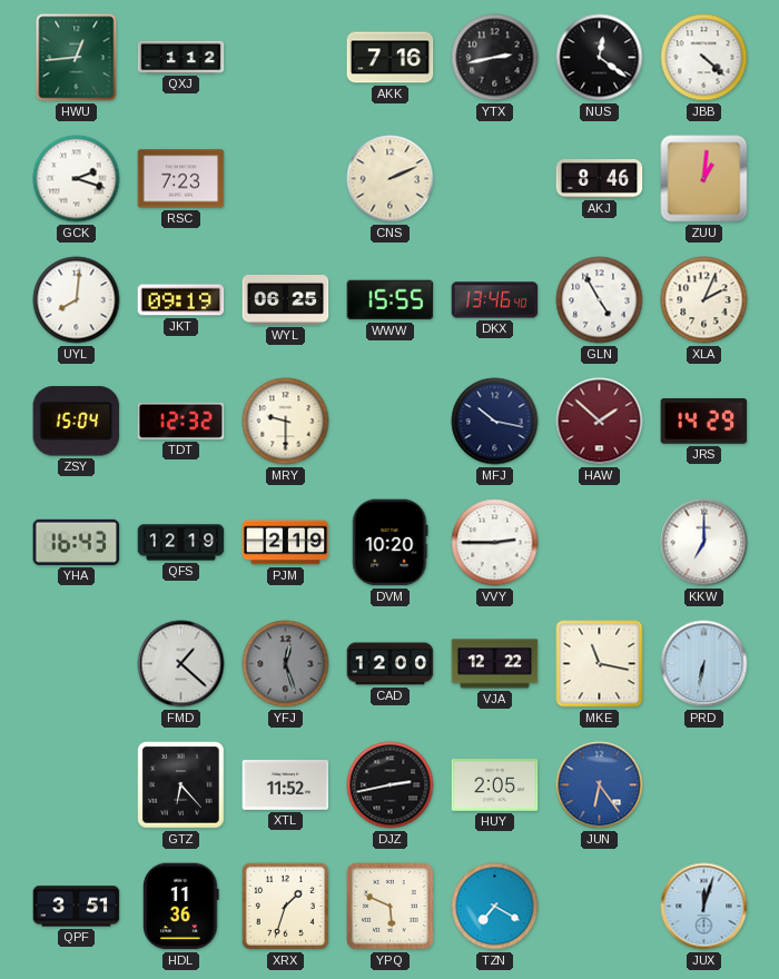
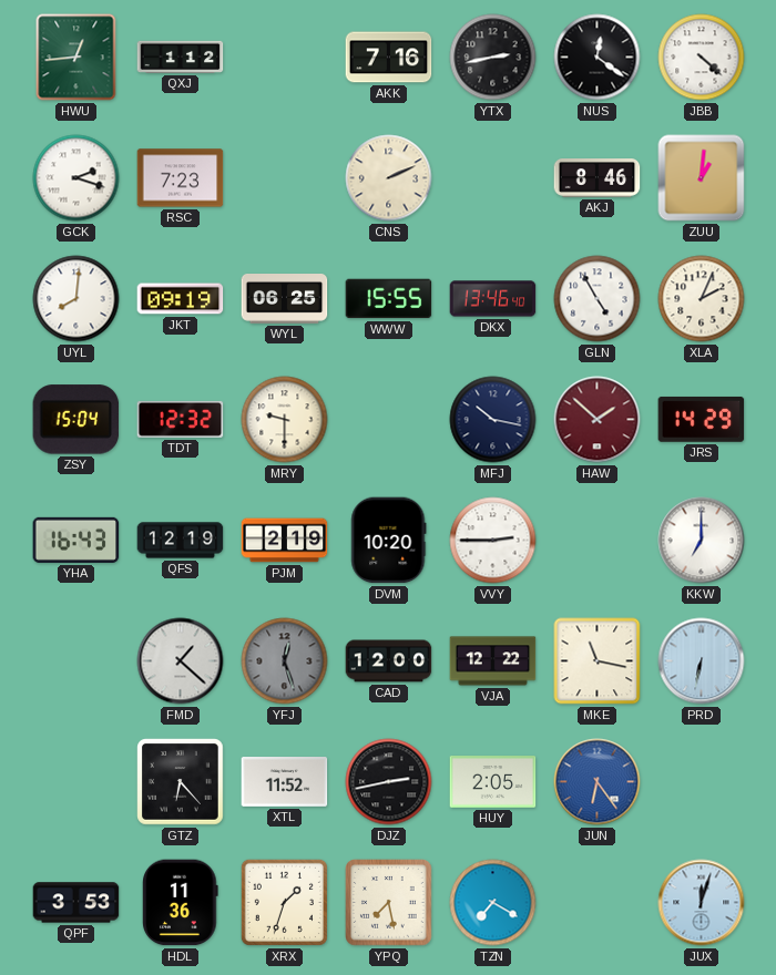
QPF: 3:51 -> 3:53 (76, 903)
YPQ: 5:49 -> 7:28 (389, 903)
